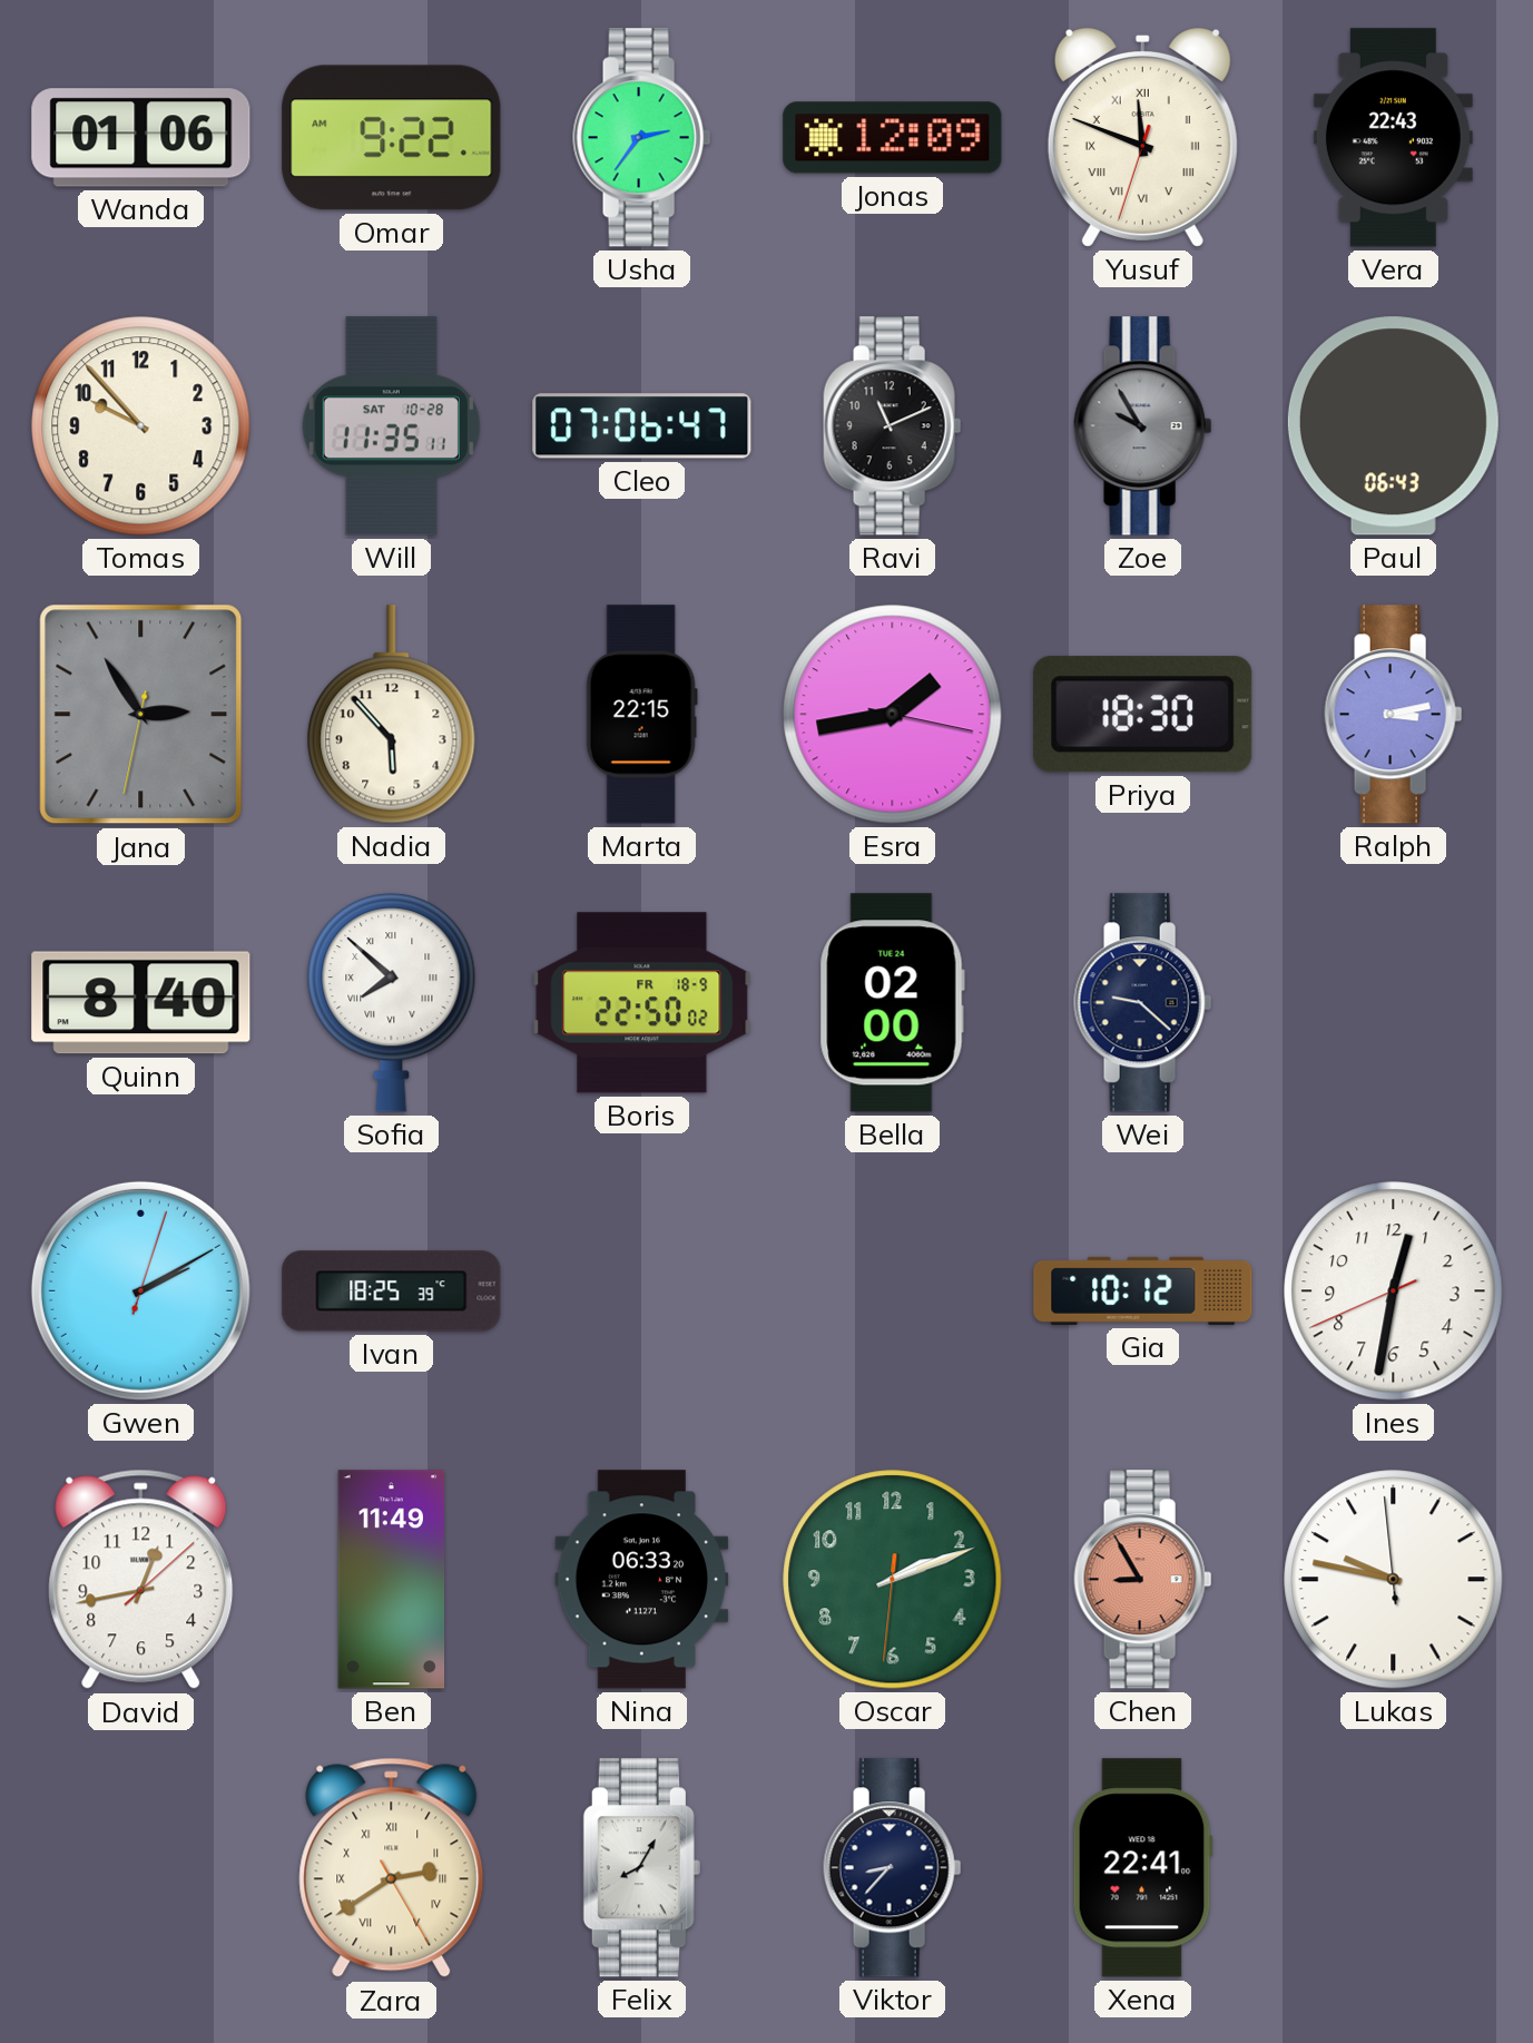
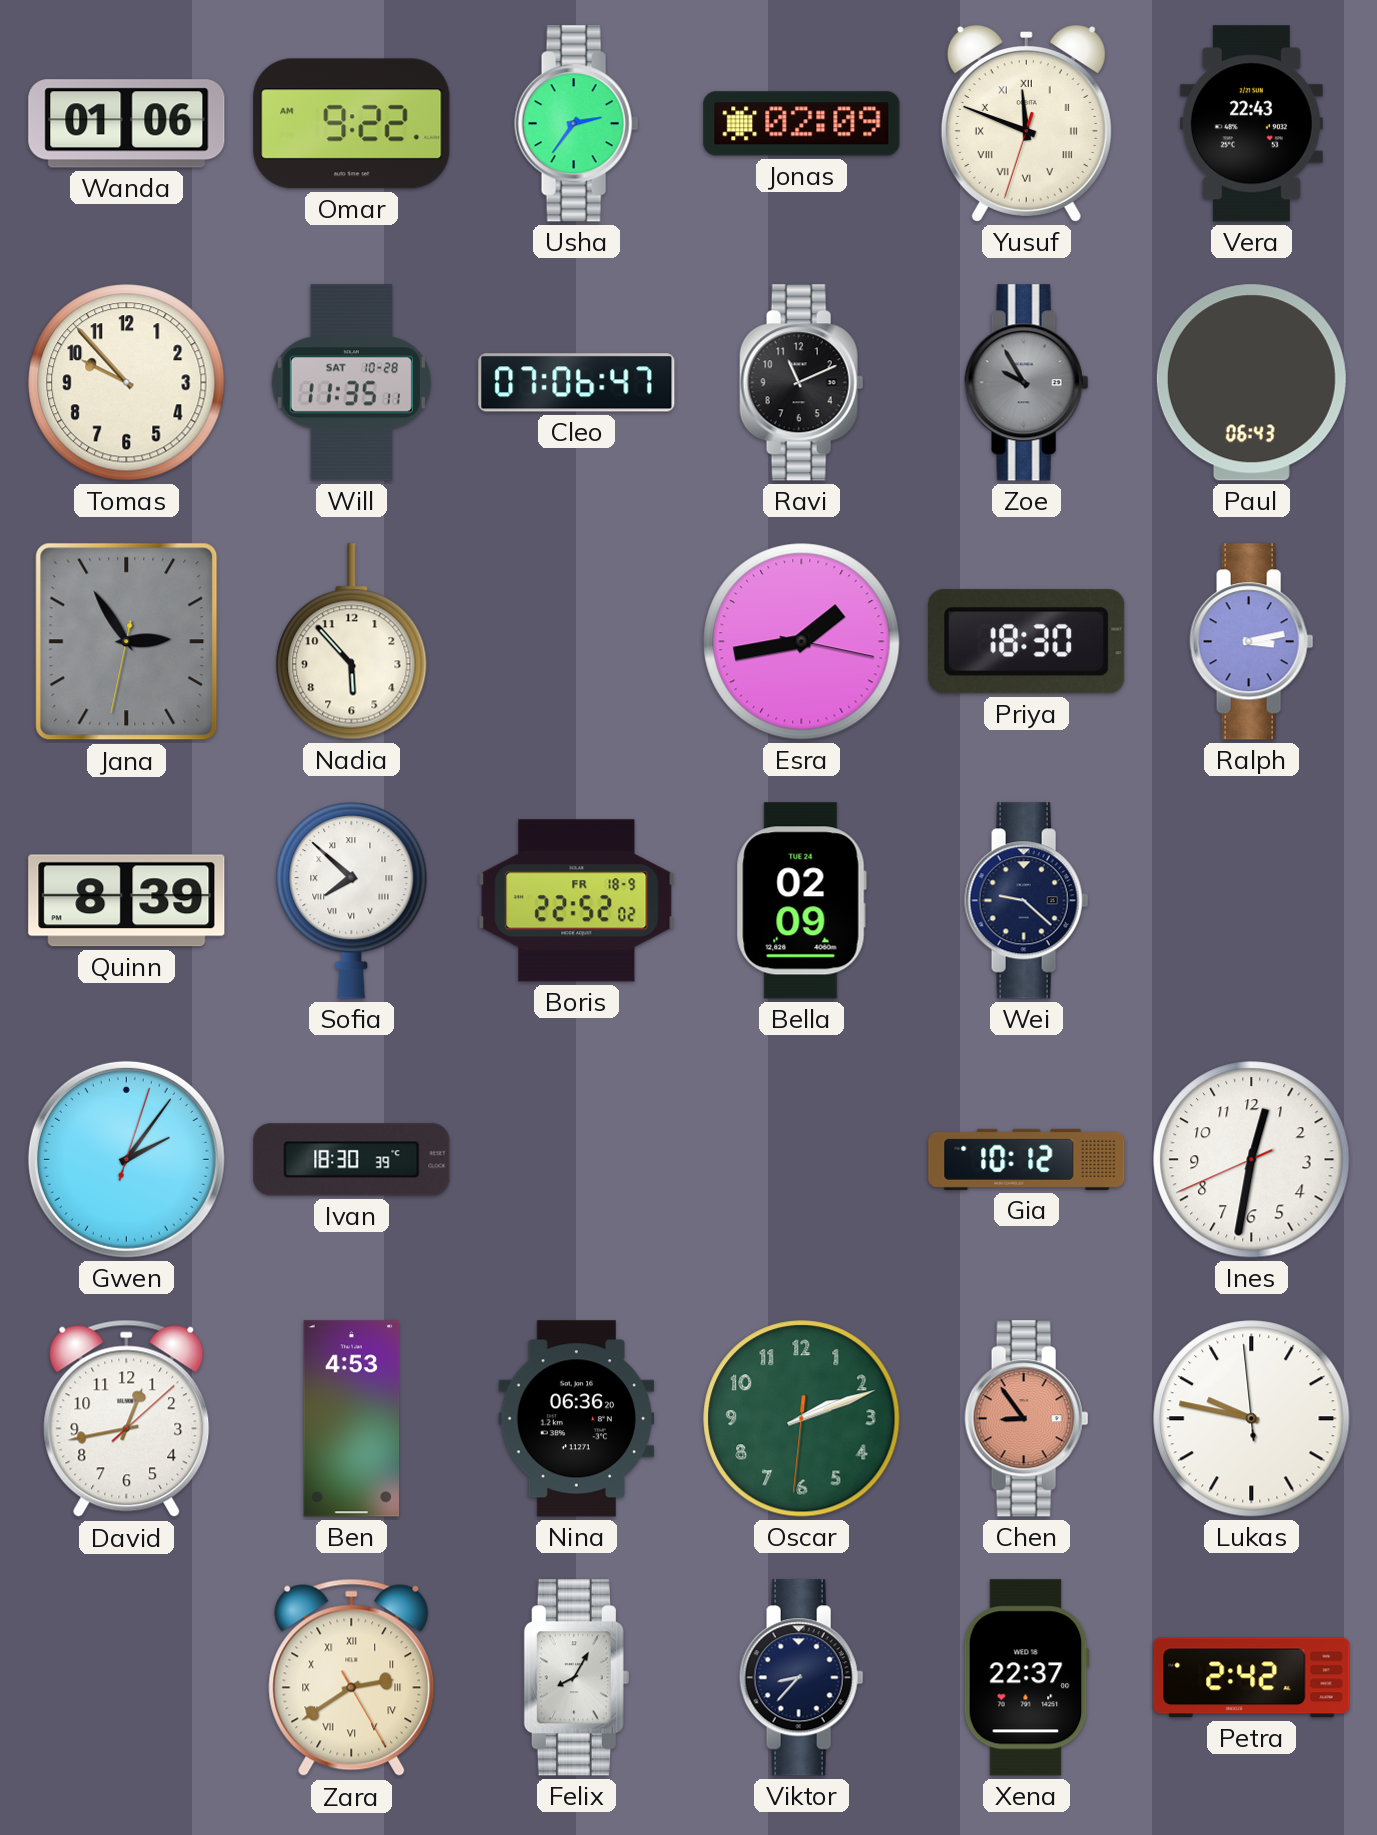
Jonas: 12:09 -> 02:09 (802, 124)
Marta: 22:15 -> none (641, 715)
Quinn: 8:40 -> 8:39 (127, 901)
Boris: 22:50 -> 22:52 (577, 901)
Bella: 02:00 -> 02:09 (801, 901)
Gwen: 2:10 -> 2:06 (126, 1159)
Ivan: 18:25 -> 18:30 (352, 1160)
Ben: 11:49 -> 4:53 (352, 1419)
Nina: 06:33 -> 06:36 (577, 1419)
Chen: 8:55 -> 8:54 (1027, 1419)
Xena: 22:41 -> 22:37 (1026, 1678)
Petra: none -> 2:42 (1252, 1678)
